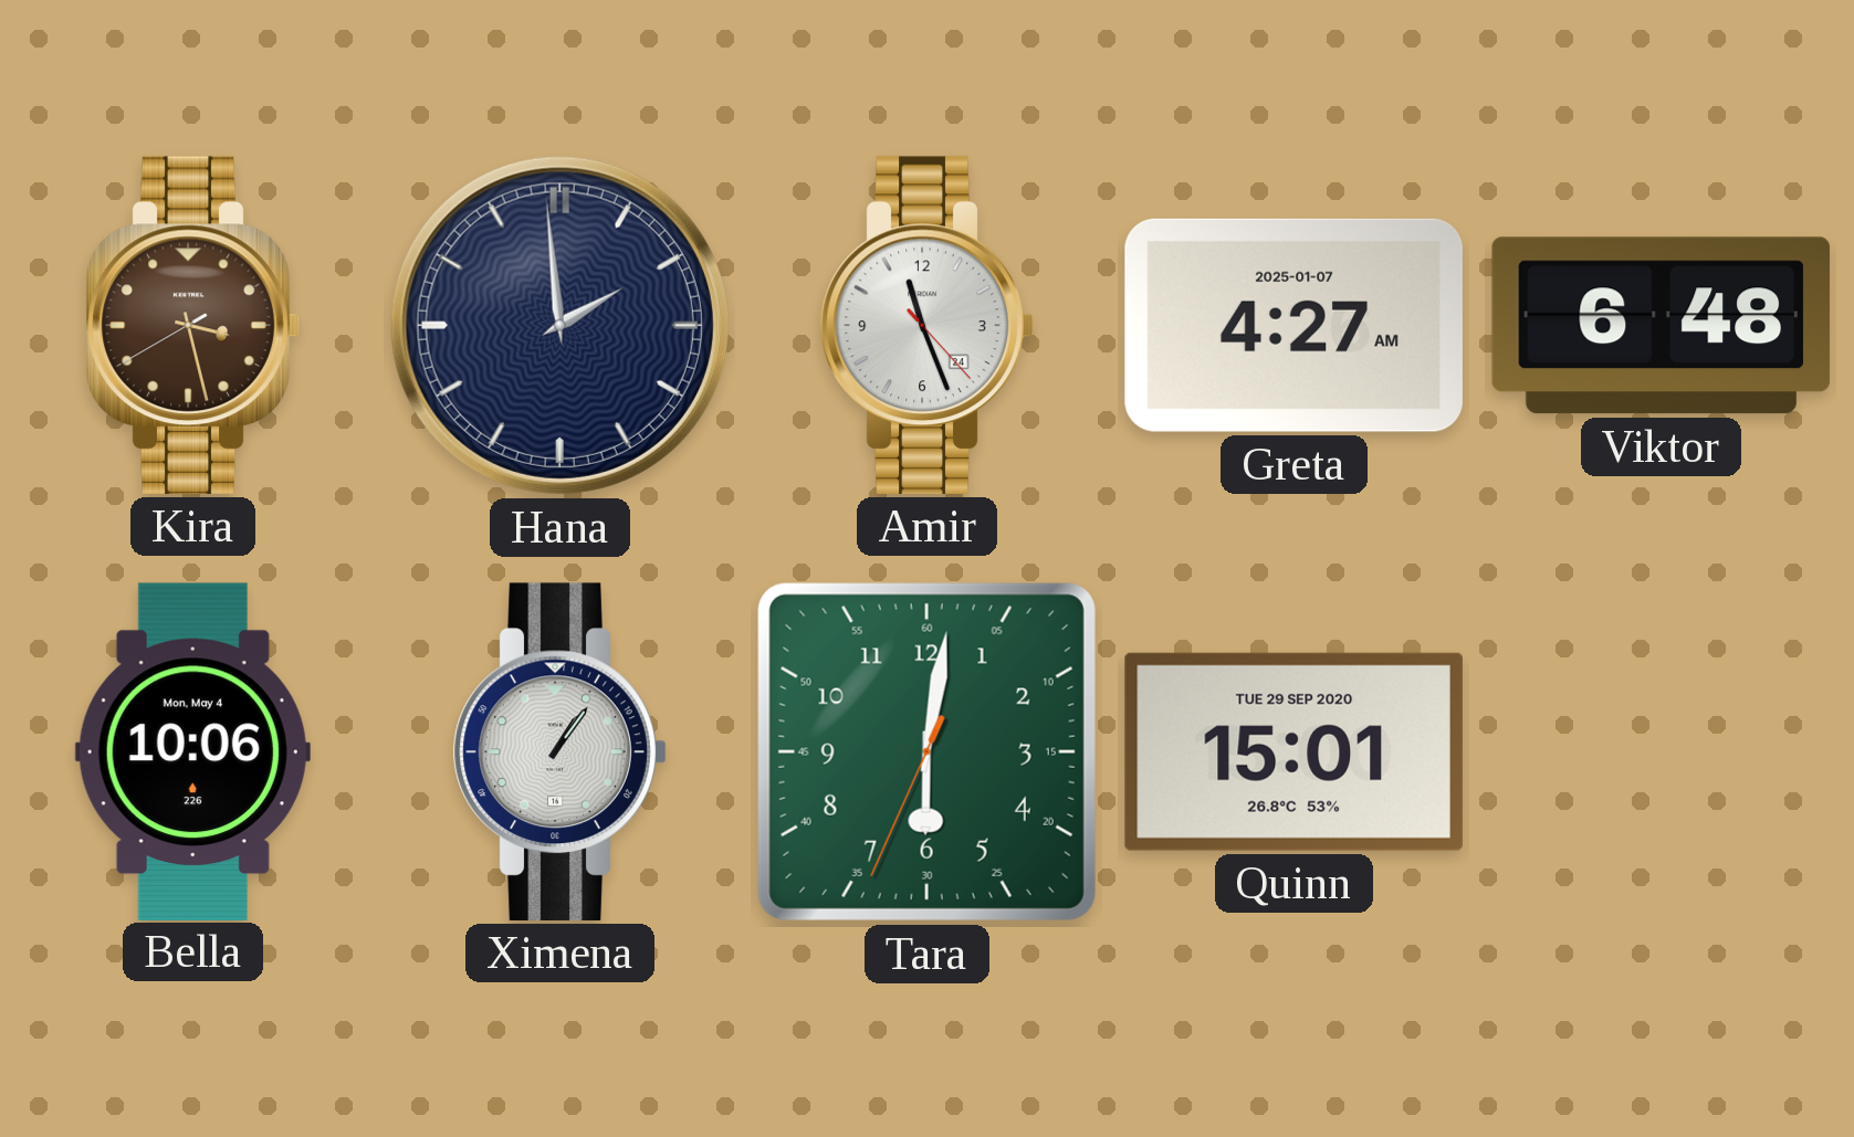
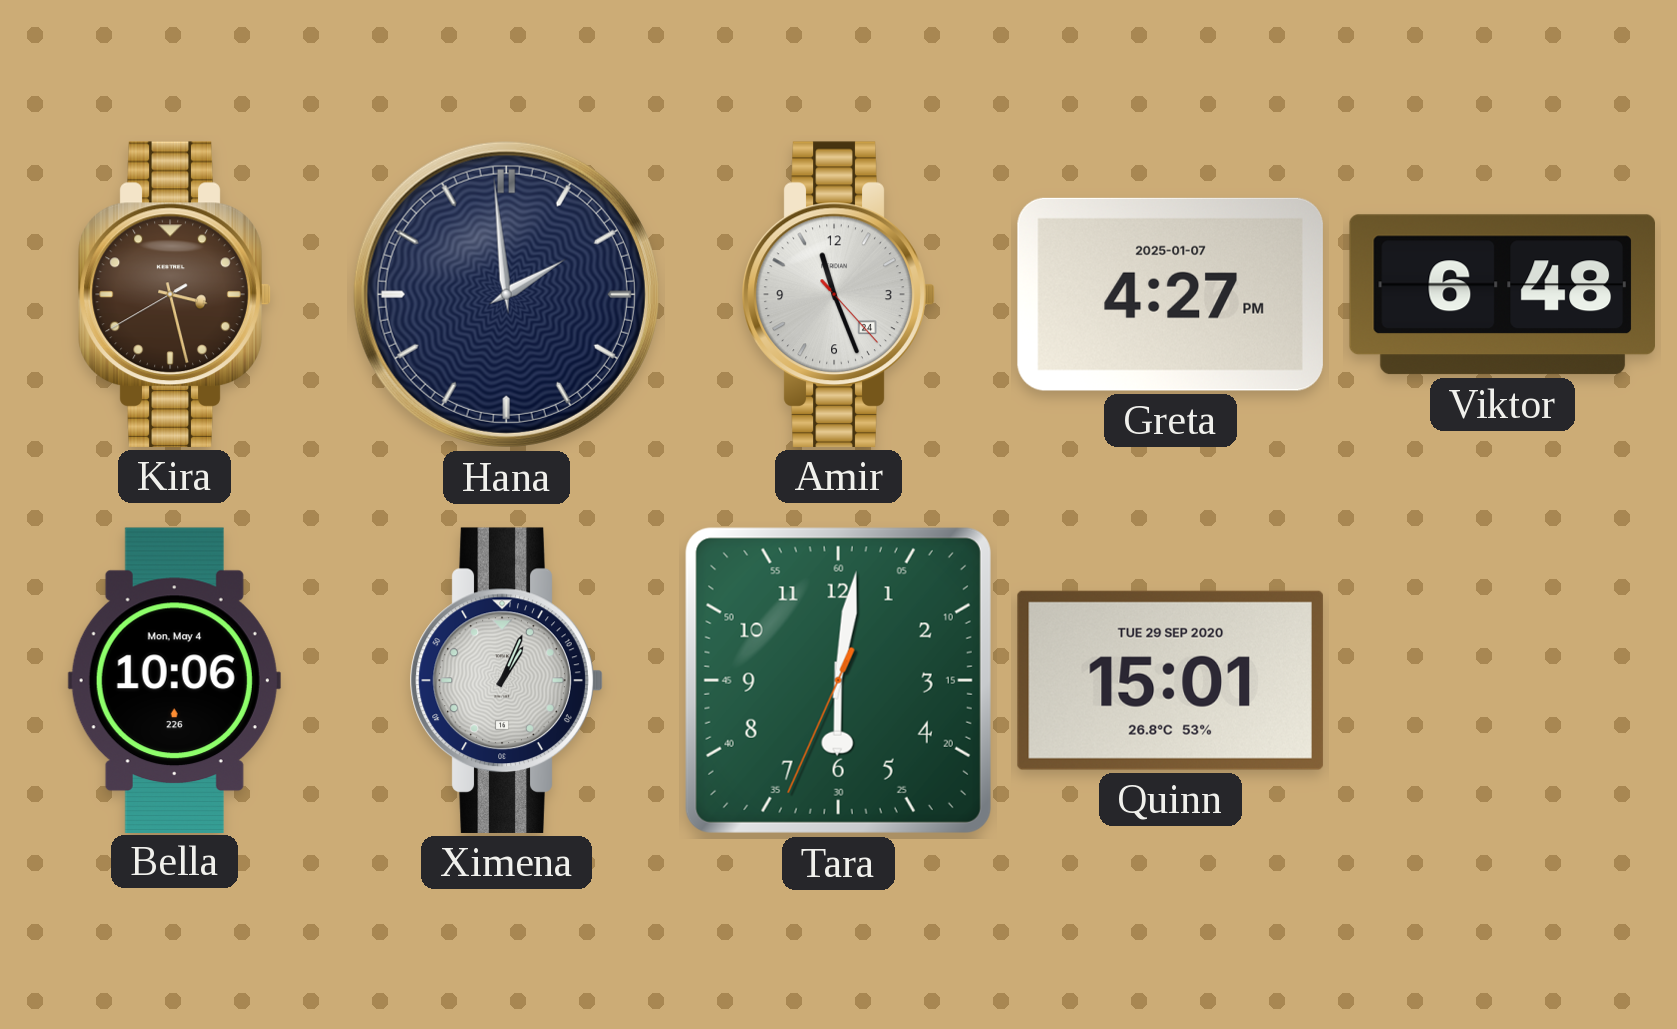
Greta: 4:27 AM -> 4:27 PM (1170, 294)
Ximena: 1:06 -> 1:04 (506, 680)
